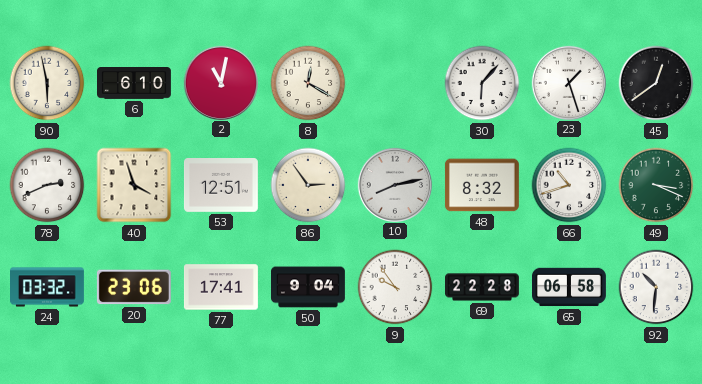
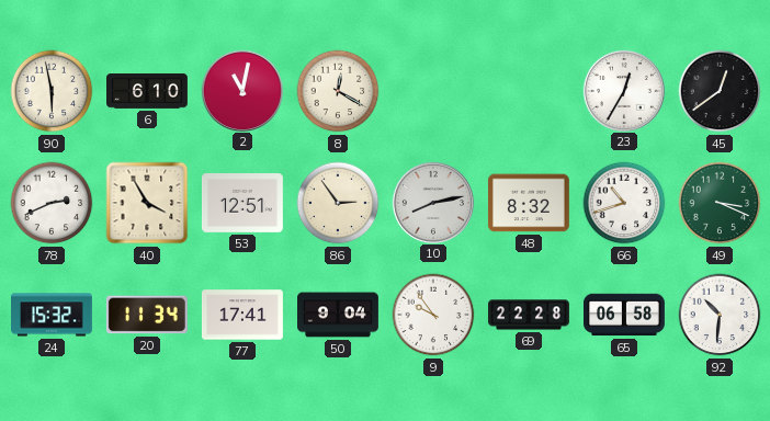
30: 6:07 -> none (482, 83)
23: 1:27 -> 12:35 (623, 90)
40: 3:57 -> 3:55 (147, 203)
24: 03:32 -> 15:32 (53, 315)
20: 23:06 -> 11:34 (147, 315)
